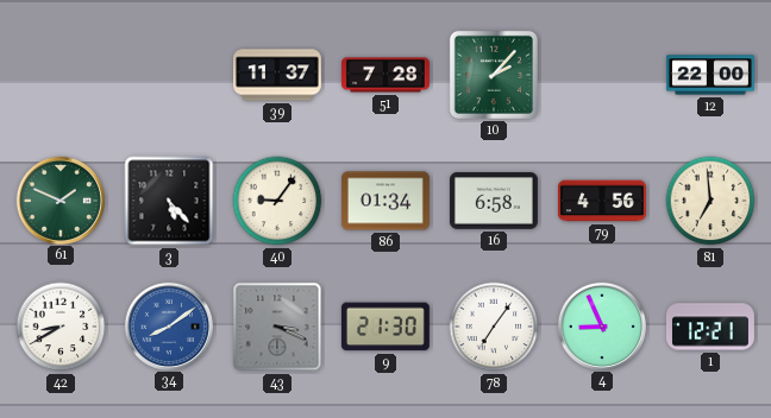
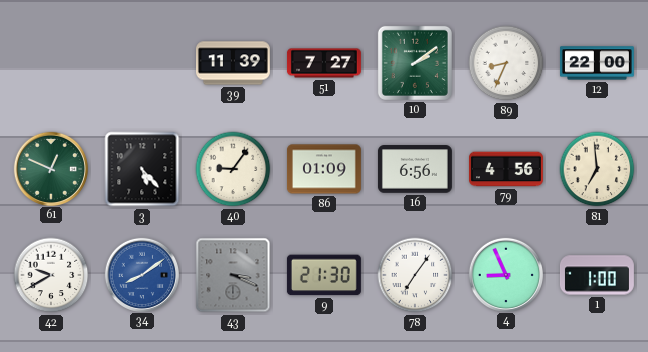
39: 11:37 -> 11:39 (234, 63)
51: 7:28 -> 7:27 (324, 63)
10: 2:07 -> 2:09 (415, 63)
89: none -> 8:34 (506, 63)
61: 1:49 -> 12:49 (50, 168)
86: 01:34 -> 01:09 (324, 169)
16: 6:58 -> 6:56 (415, 169)
42: 8:40 -> 9:40 (51, 275)
1: 12:21 -> 1:00 (597, 275)
